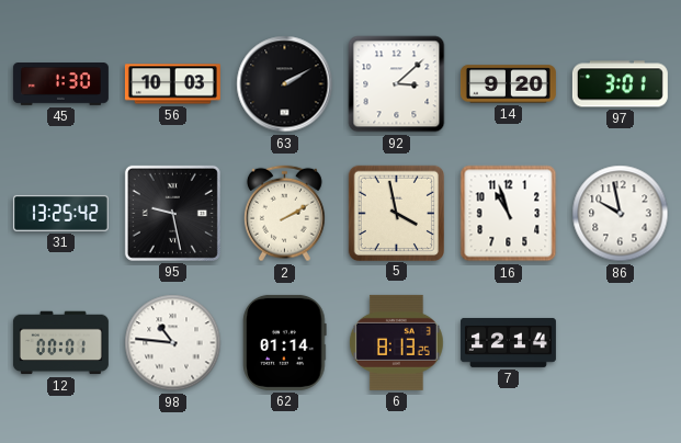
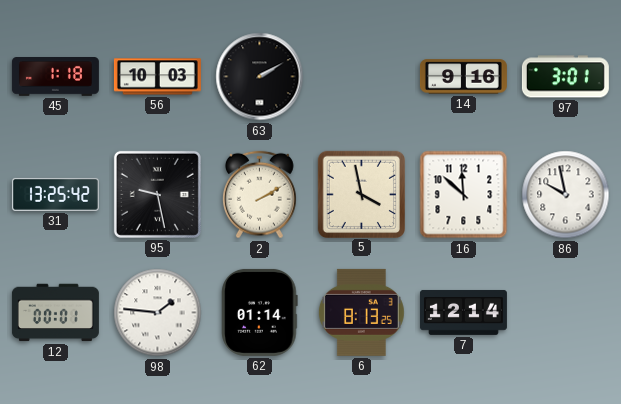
45: 1:30 -> 1:18 (55, 77)
92: 3:08 -> none (397, 84)
14: 9:20 -> 9:16 (463, 77)
16: 10:57 -> 11:52 (464, 195)
98: 10:46 -> 1:46 (158, 313)
